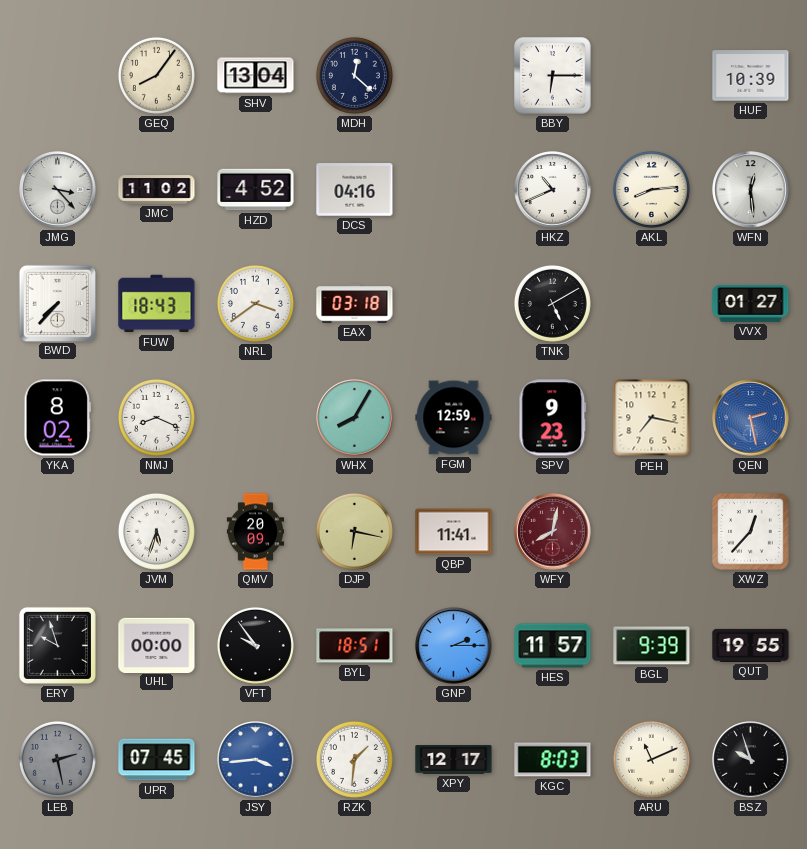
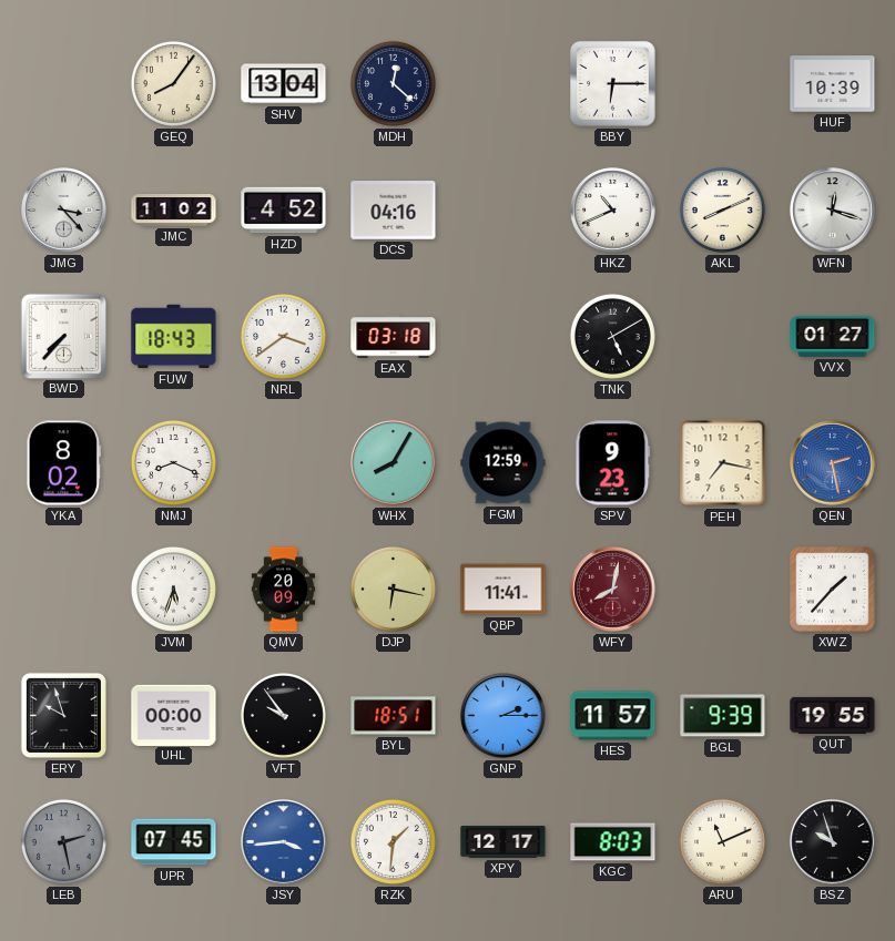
AKL: 8:14 -> 8:11 (722, 209)
WFN: 12:29 -> 12:18 (833, 211)
XWZ: 12:37 -> 1:37 (833, 590)
